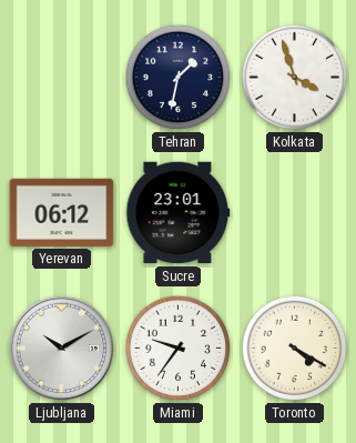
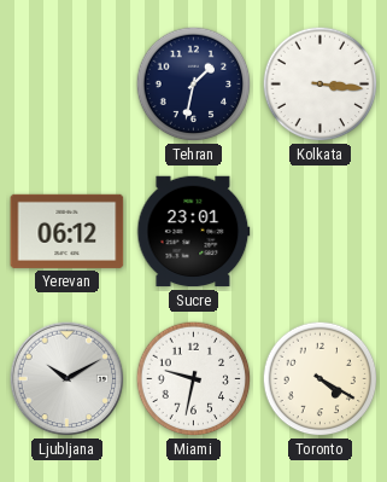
Kolkata: 3:57 -> 3:16 (321, 85)
Miami: 9:36 -> 9:32 (194, 379)
